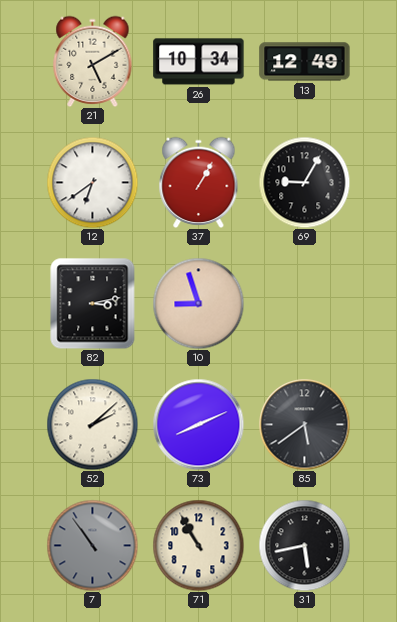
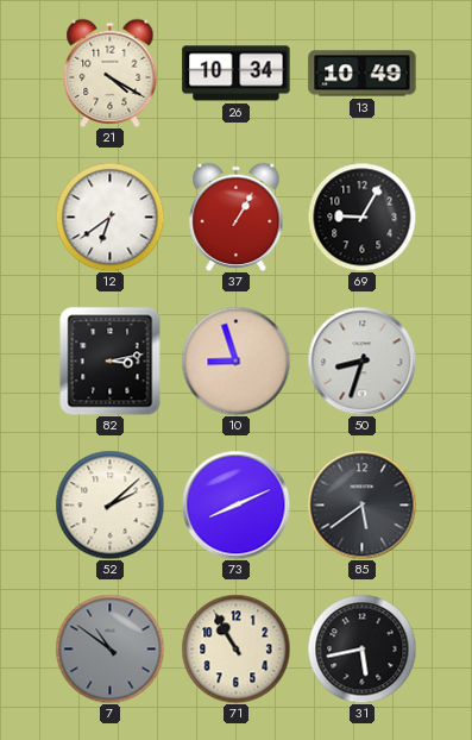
21: 5:10 -> 4:20 (111, 73)
13: 12:49 -> 10:49 (363, 74)
50: none -> 8:33 (361, 360)
7: 10:54 -> 10:51 (109, 648)
